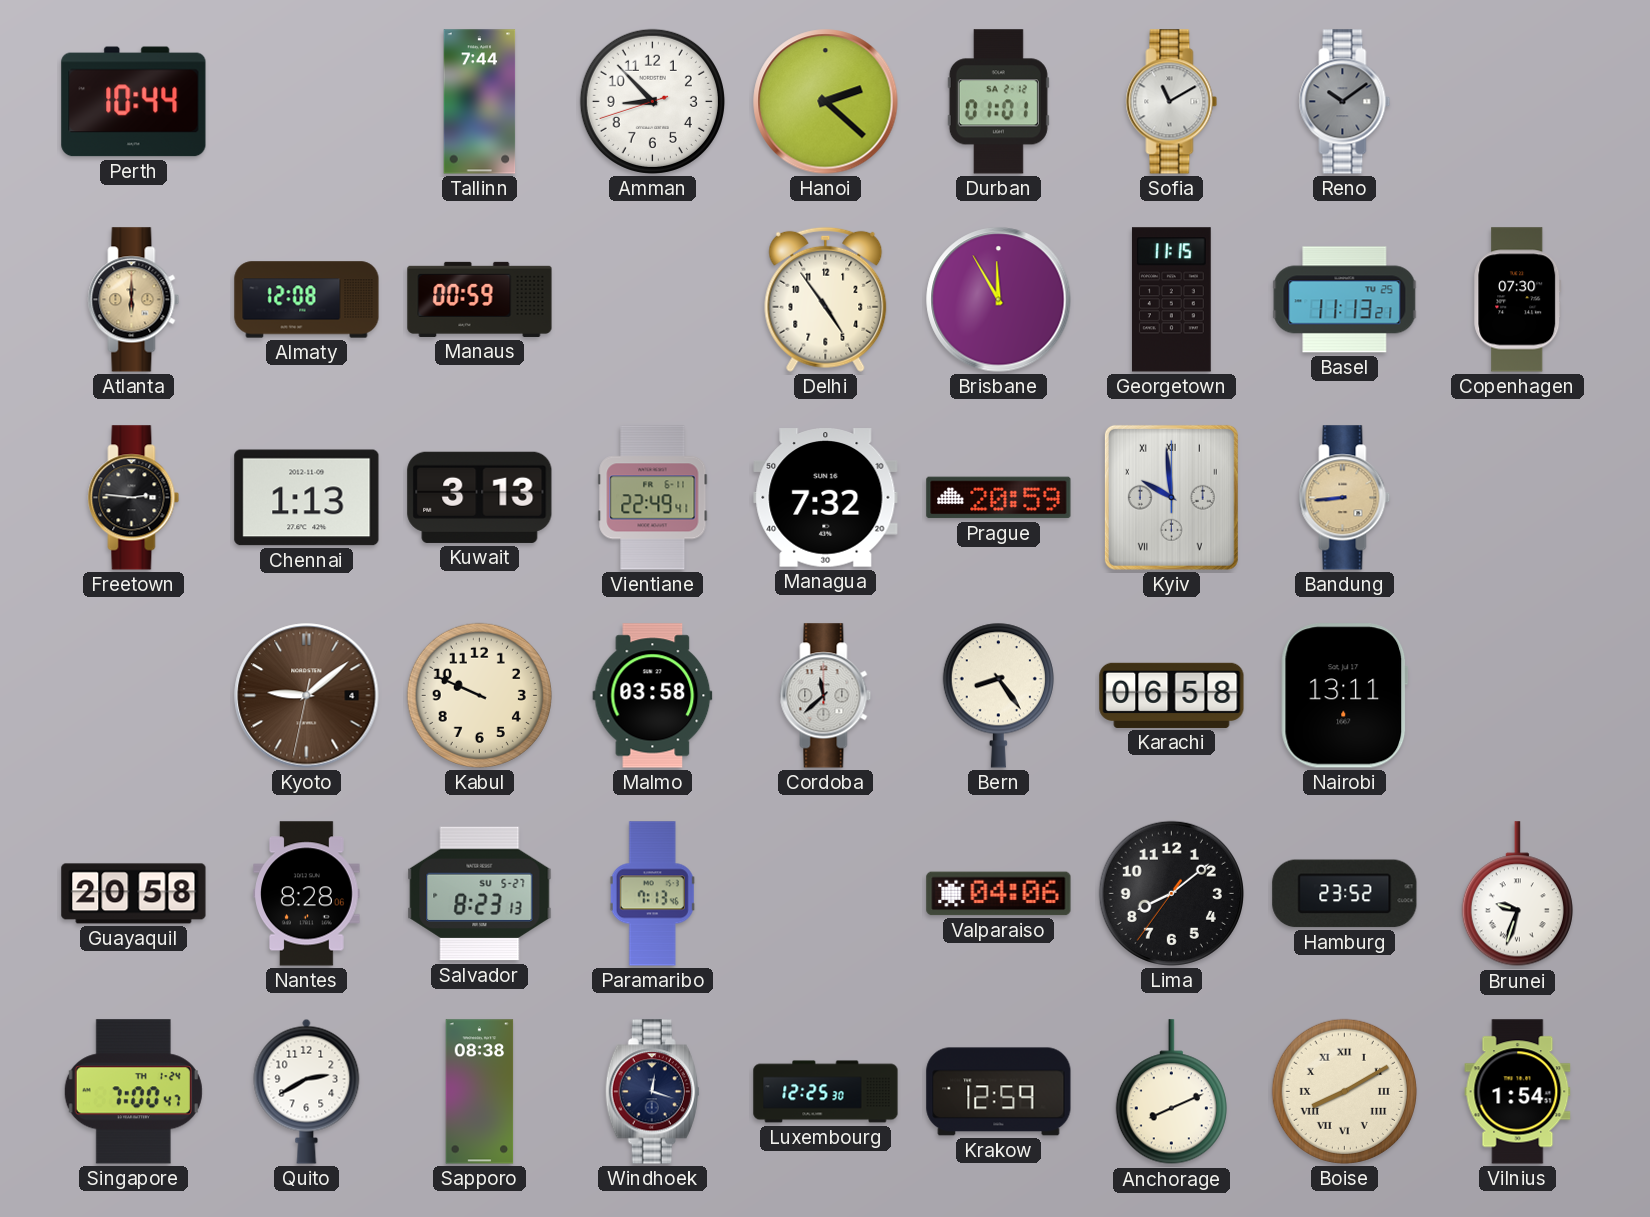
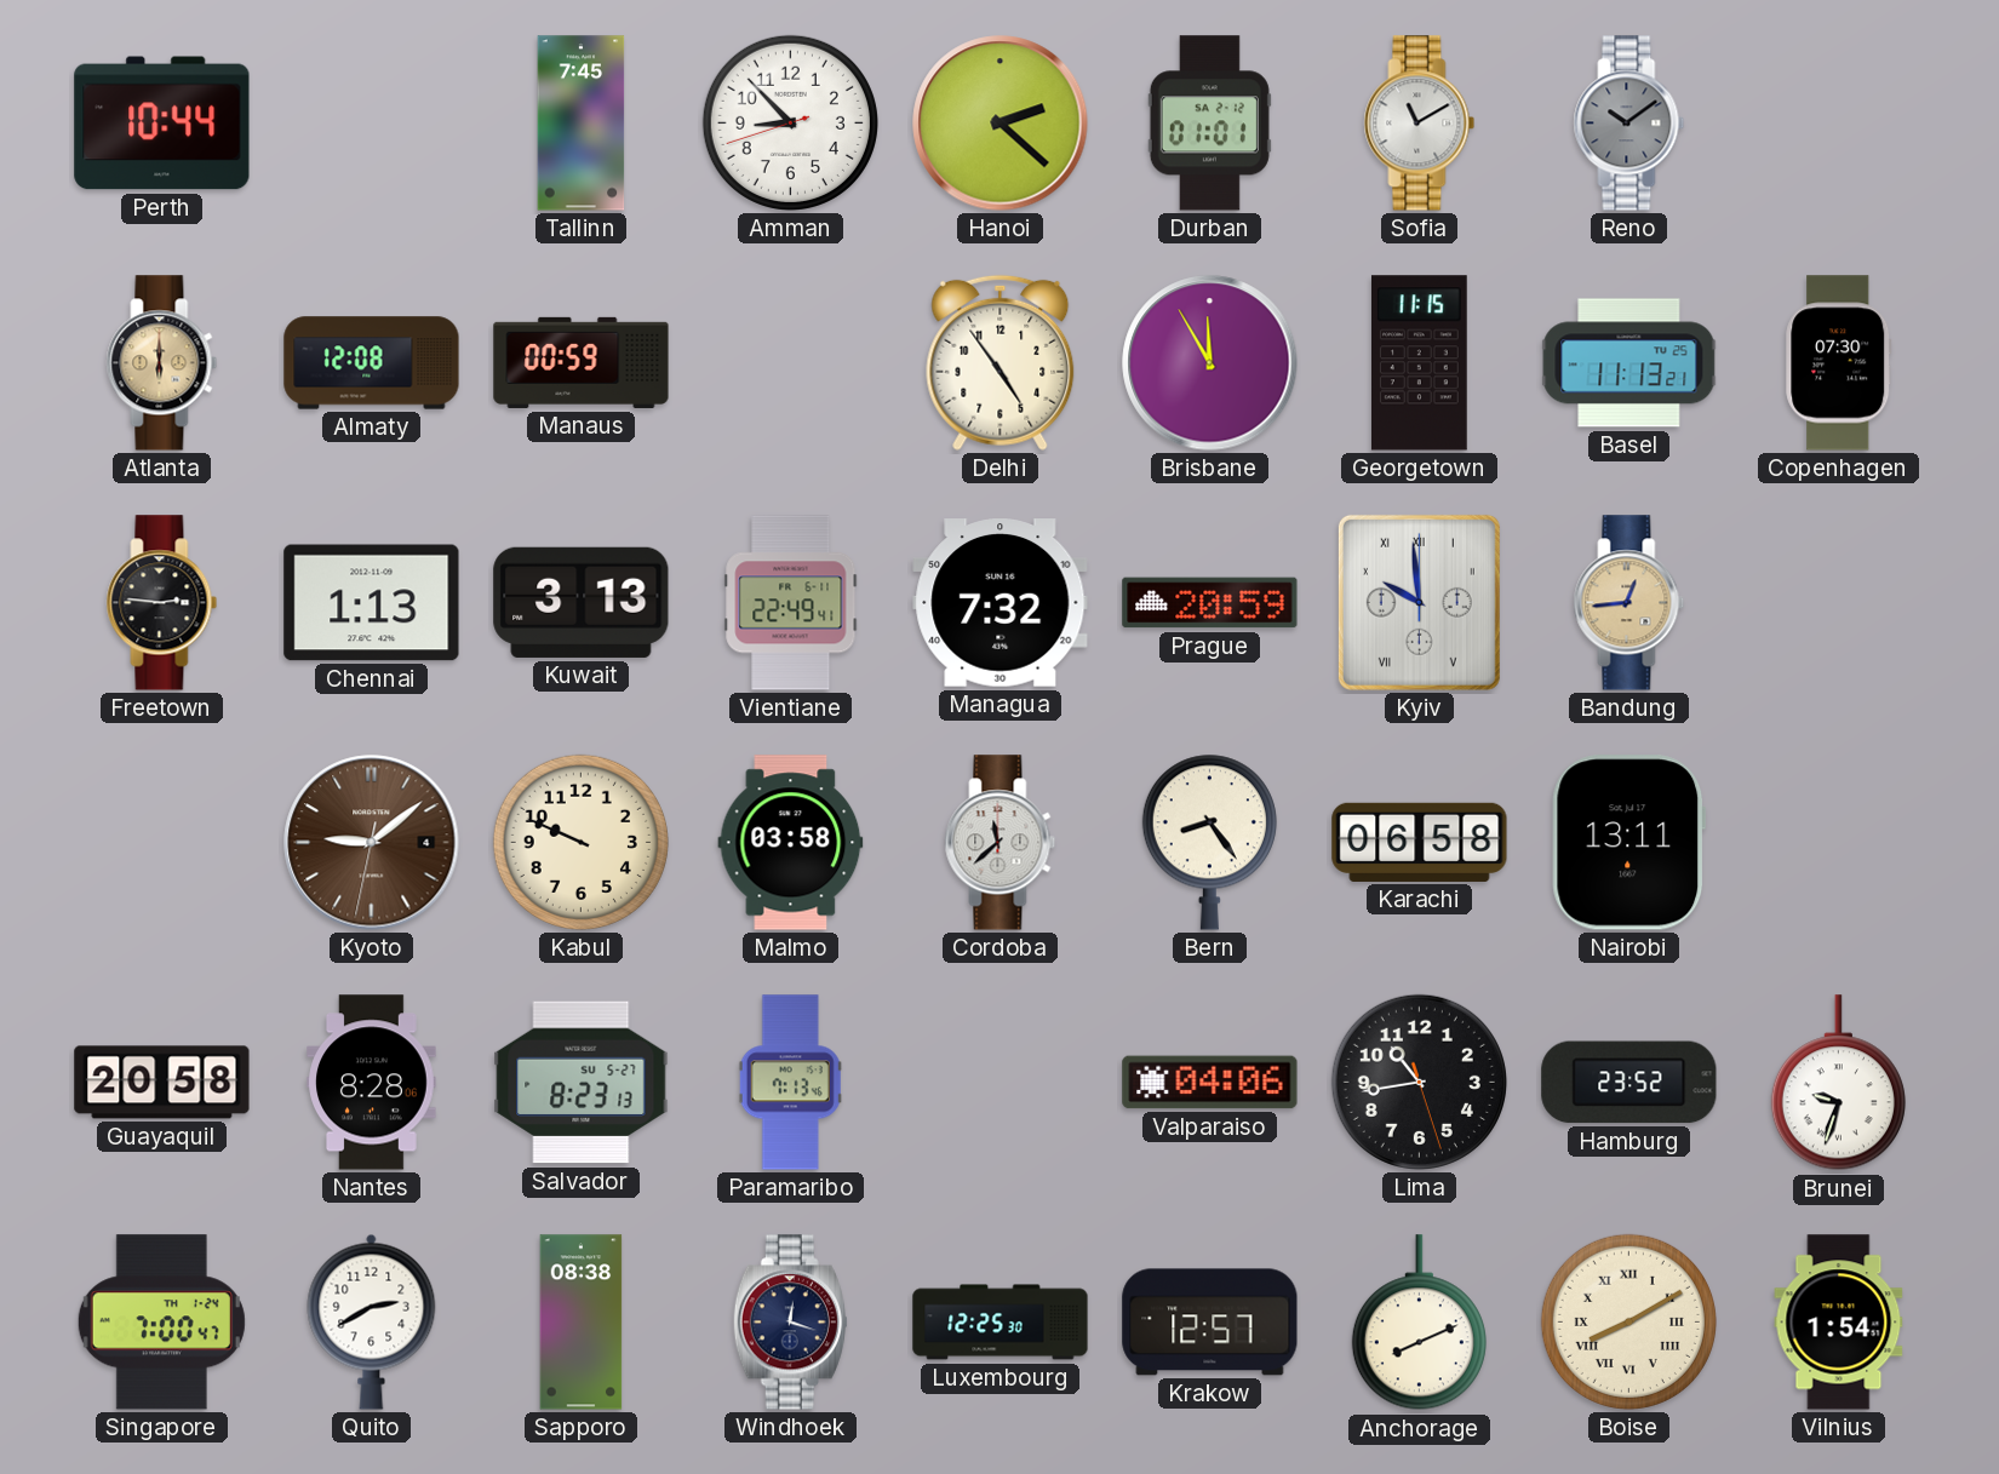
Tallinn: 7:44 -> 7:45 (582, 124)
Bandung: 8:44 -> 12:44 (1629, 603)
Lima: 8:08 -> 10:43 (1419, 1082)
Krakow: 12:59 -> 12:57 (1210, 1323)
